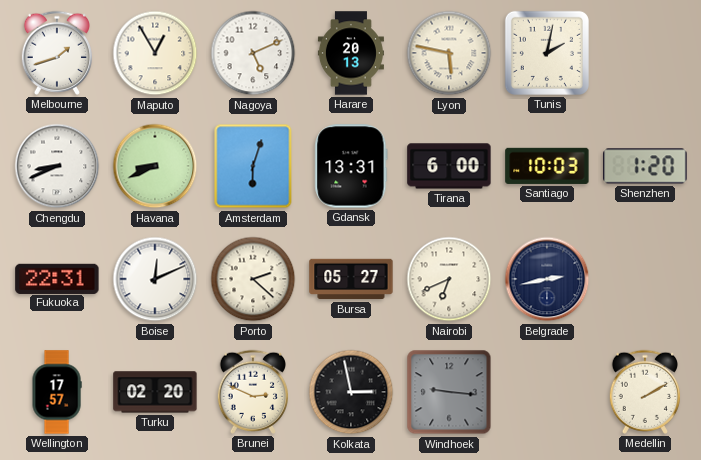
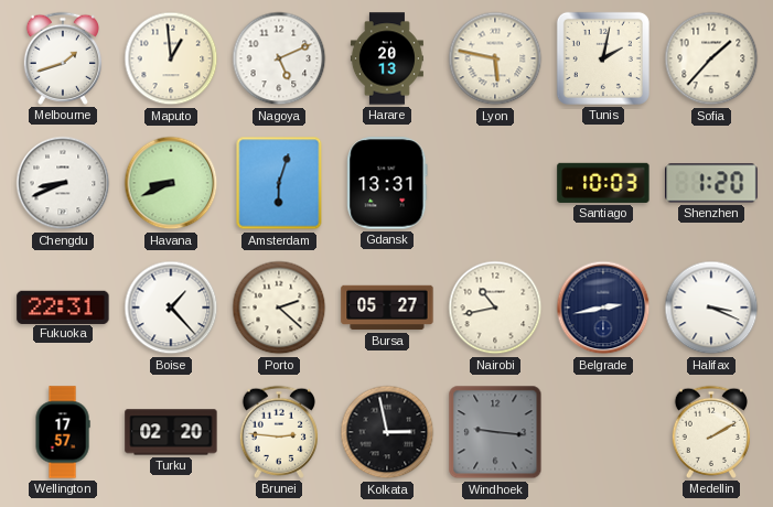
Maputo: 12:55 -> 12:59 (171, 58)
Sofia: none -> 1:37 (711, 58)
Tirana: 6:00 -> none (449, 166)
Boise: 12:11 -> 1:23 (171, 308)
Nairobi: 6:41 -> 10:43 (495, 308)
Halifax: none -> 3:19 (711, 308)
Brunei: 2:49 -> 2:46 (278, 432)
